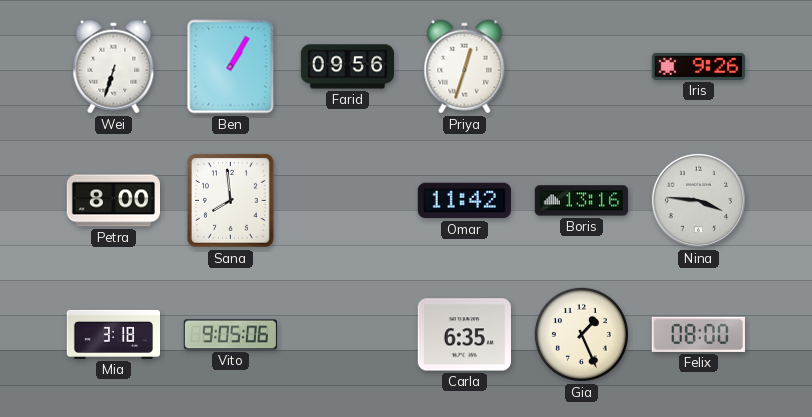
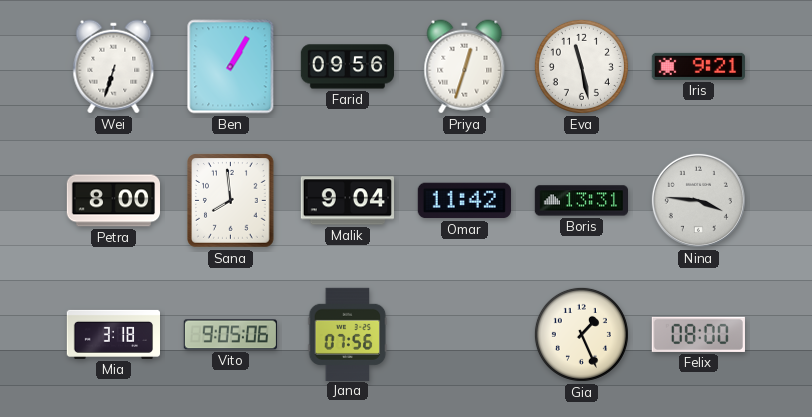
Eva: none -> 11:28 (581, 66)
Iris: 9:26 -> 9:21 (698, 66)
Malik: none -> 9:04 (347, 201)
Boris: 13:16 -> 13:31 (581, 201)
Jana: none -> 07:56 (348, 334)
Carla: 6:35 -> none (464, 335)
